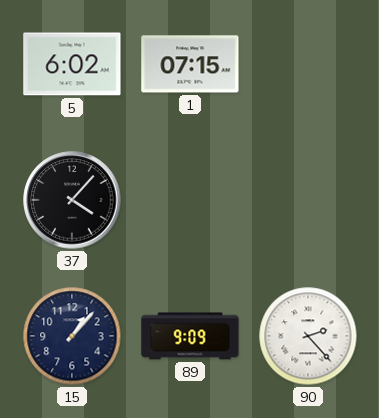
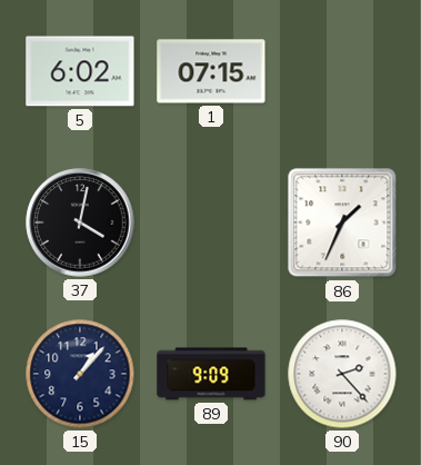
37: 4:07 -> 4:02 (80, 222)
86: none -> 1:34 (342, 222)
